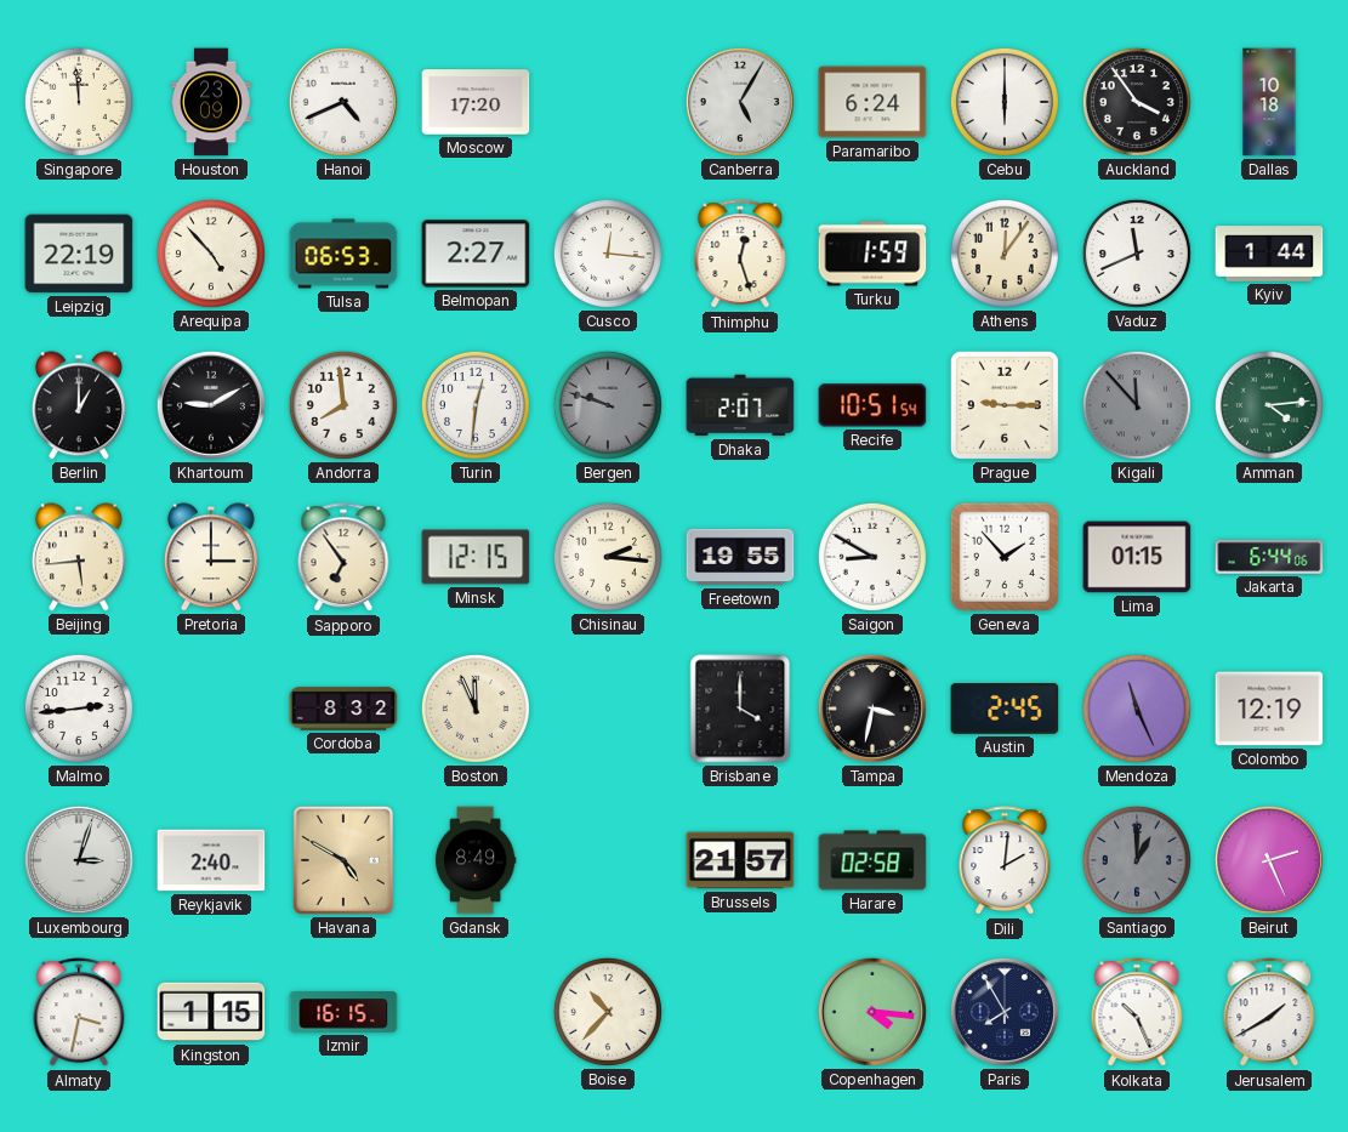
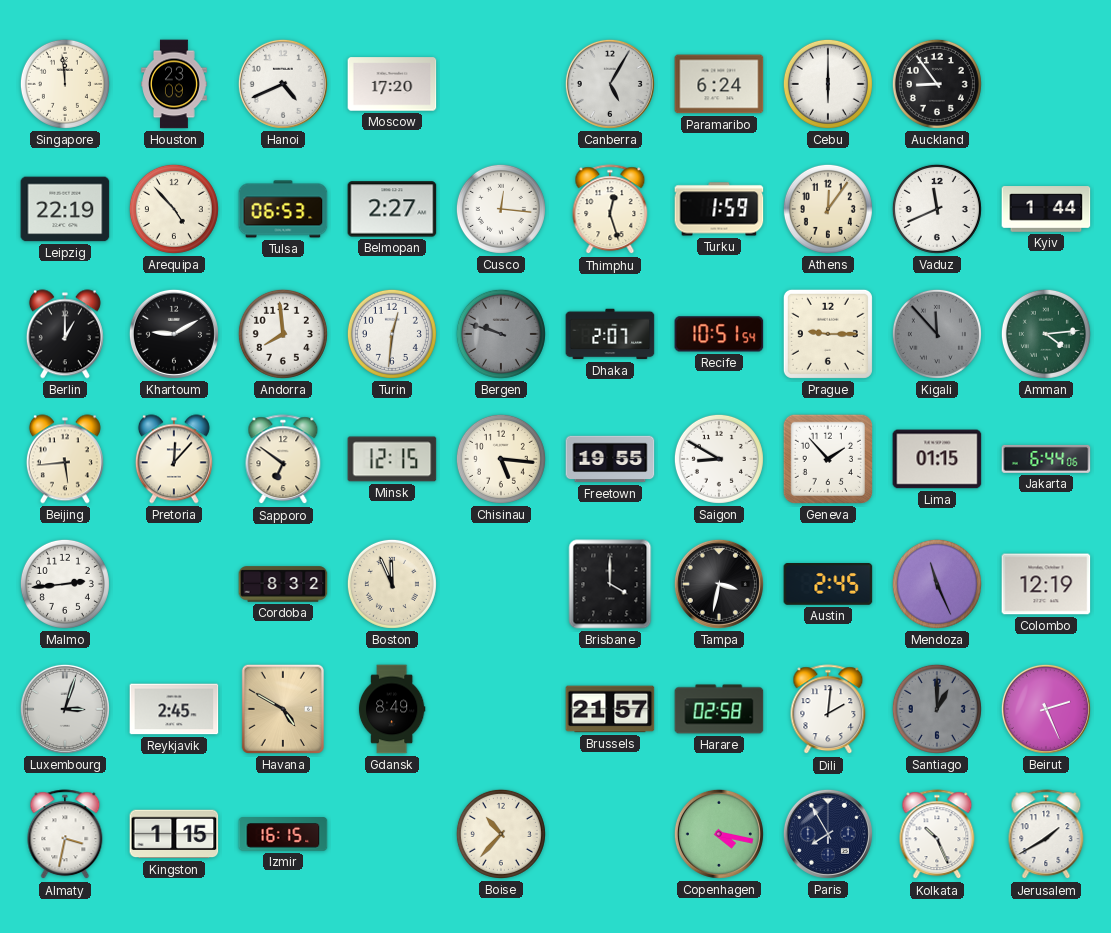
Auckland: 3:54 -> 8:54 (937, 84)
Dallas: 10:18 -> none (1269, 102)
Pretoria: 3:00 -> 12:07 (174, 459)
Sapporo: 6:54 -> 6:51 (283, 460)
Chisinau: 2:16 -> 5:16 (501, 459)
Reykjavik: 2:40 -> 2:45 (174, 709)
Copenhagen: 4:16 -> 4:17 (719, 834)
